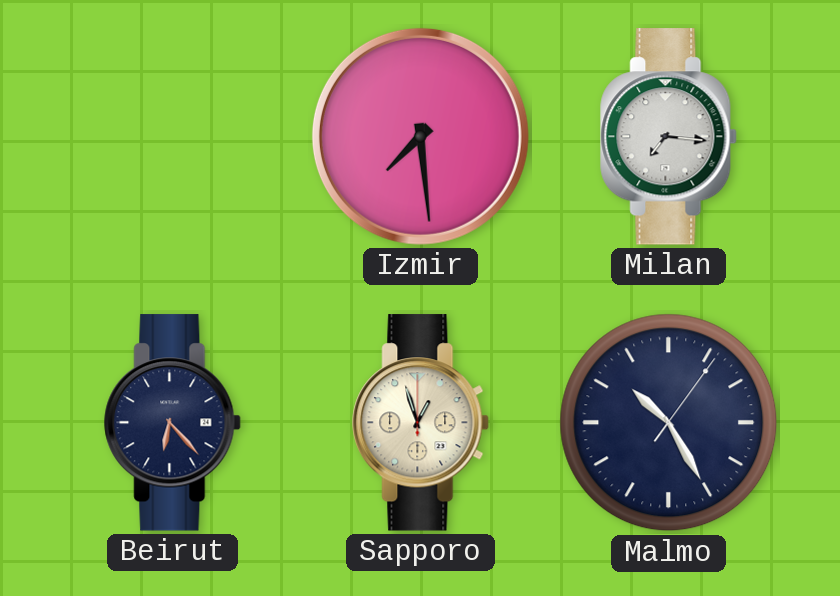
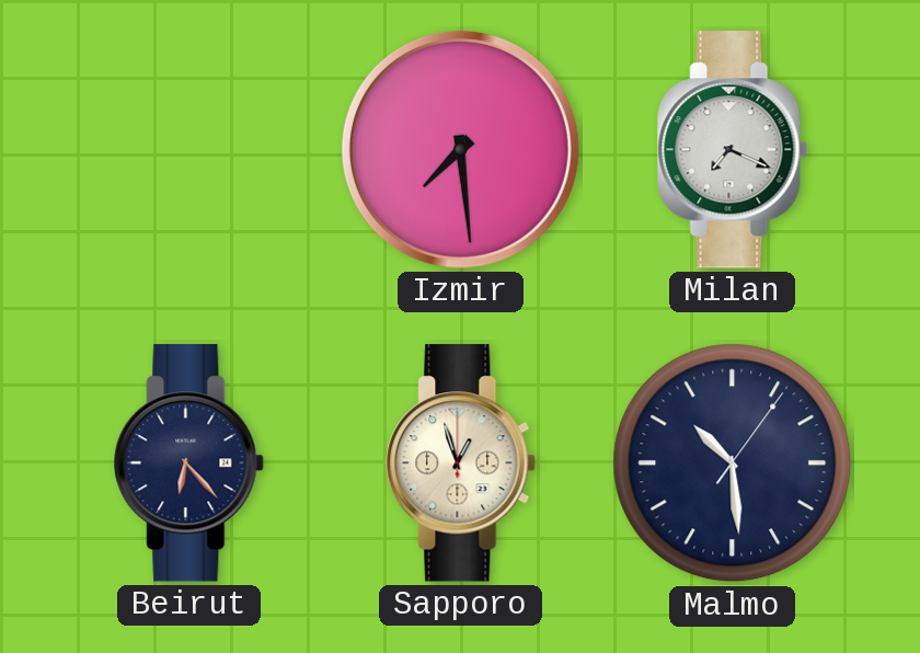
Milan: 7:16 -> 7:19 (733, 150)
Malmo: 10:25 -> 10:29 (733, 463)
